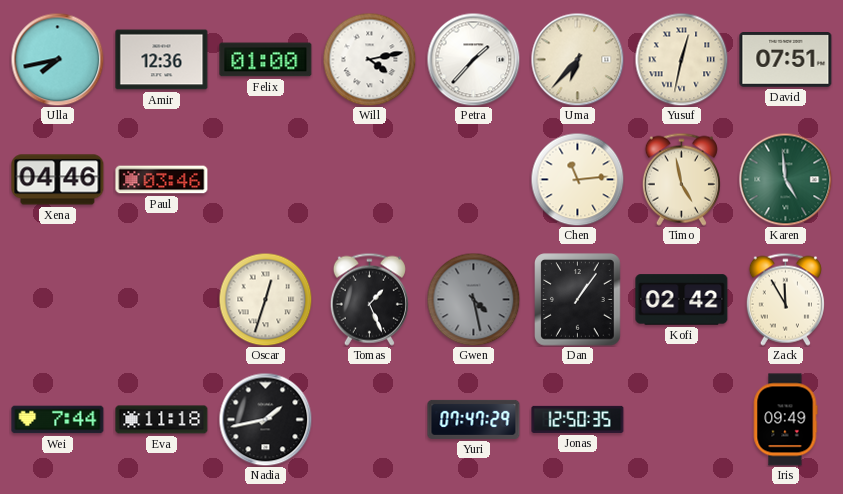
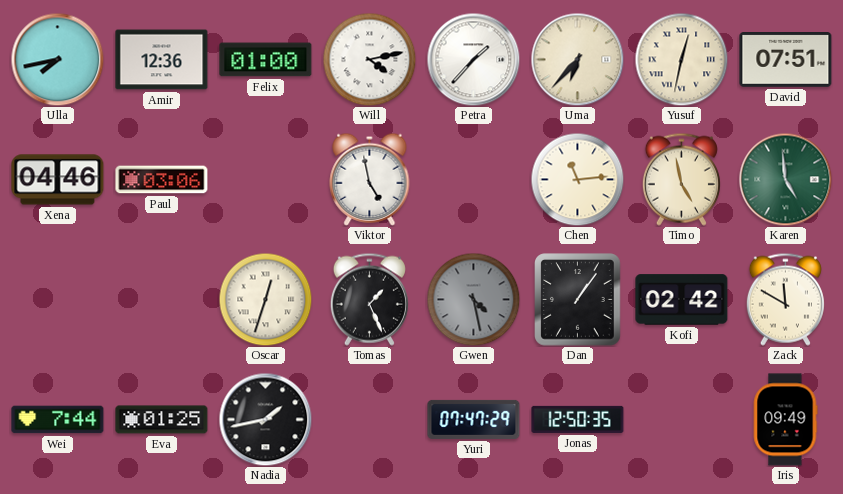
Paul: 03:46 -> 03:06 (162, 180)
Viktor: none -> 4:58 (370, 179)
Zack: 11:55 -> 11:50 (785, 299)
Eva: 11:18 -> 01:25 (162, 420)
